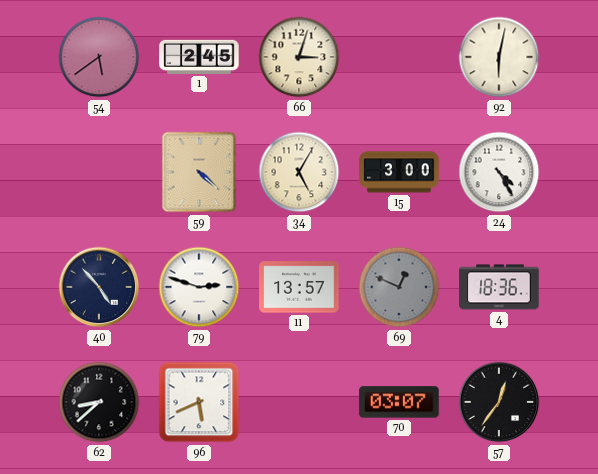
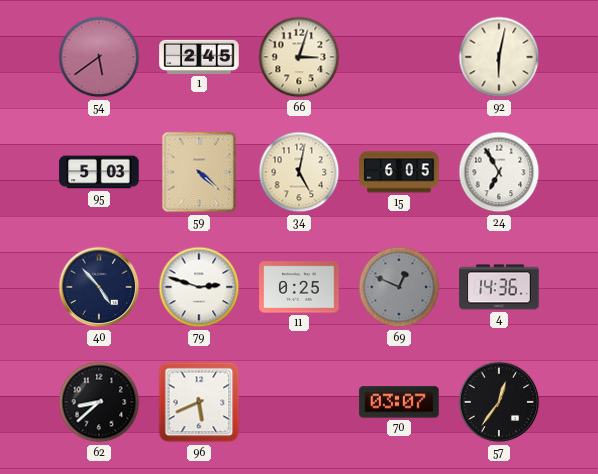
95: none -> 5:03 (99, 172)
34: 5:05 -> 5:02 (299, 172)
15: 3:00 -> 6:05 (399, 172)
24: 4:25 -> 6:55 (499, 172)
11: 13:57 -> 0:25 (299, 287)
4: 18:36 -> 14:36 (499, 287)
